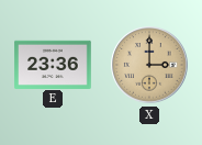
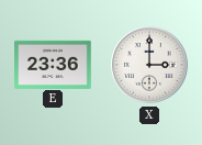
X dial: champagne -> white (149, 65)
